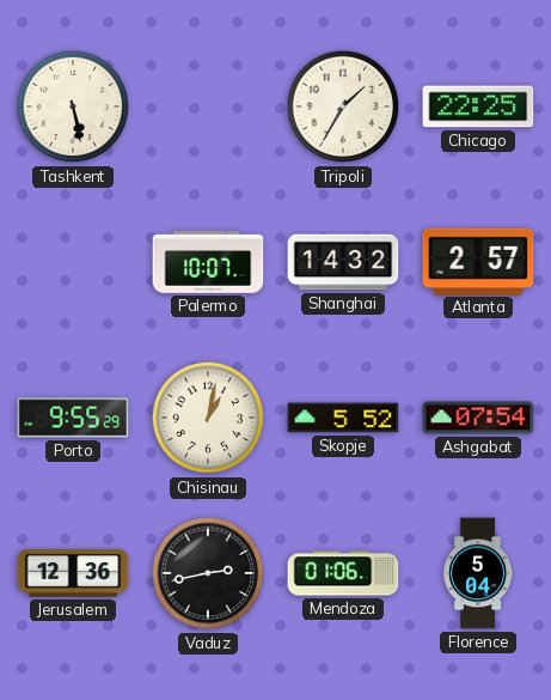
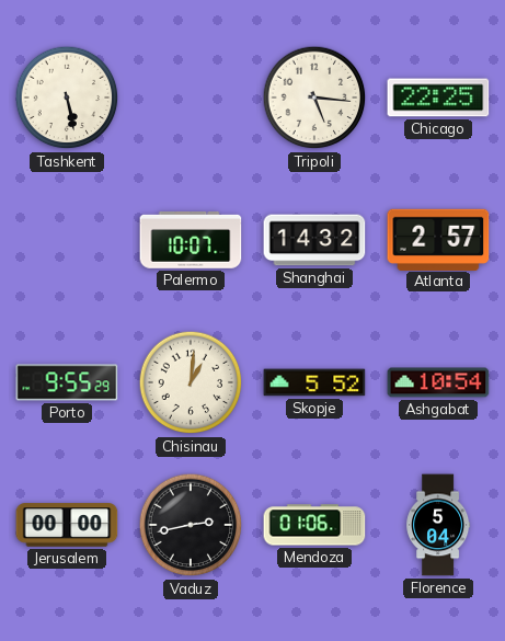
Tripoli: 1:35 -> 5:16 (314, 98)
Chisinau: 1:02 -> 1:01 (191, 382)
Ashgabat: 07:54 -> 10:54 (438, 382)
Jerusalem: 12:36 -> 00:00 (67, 525)
